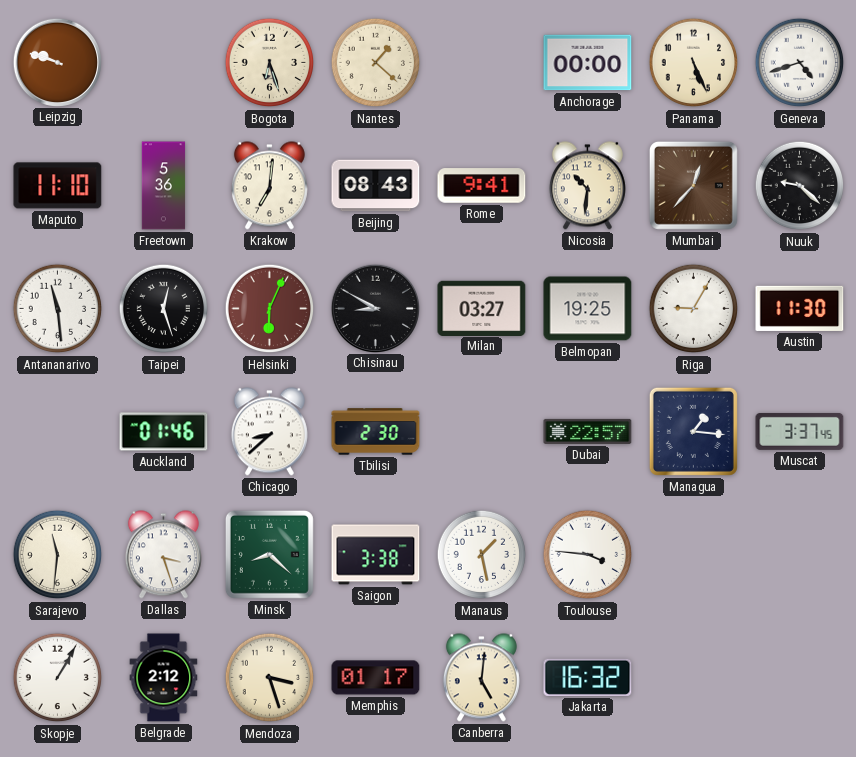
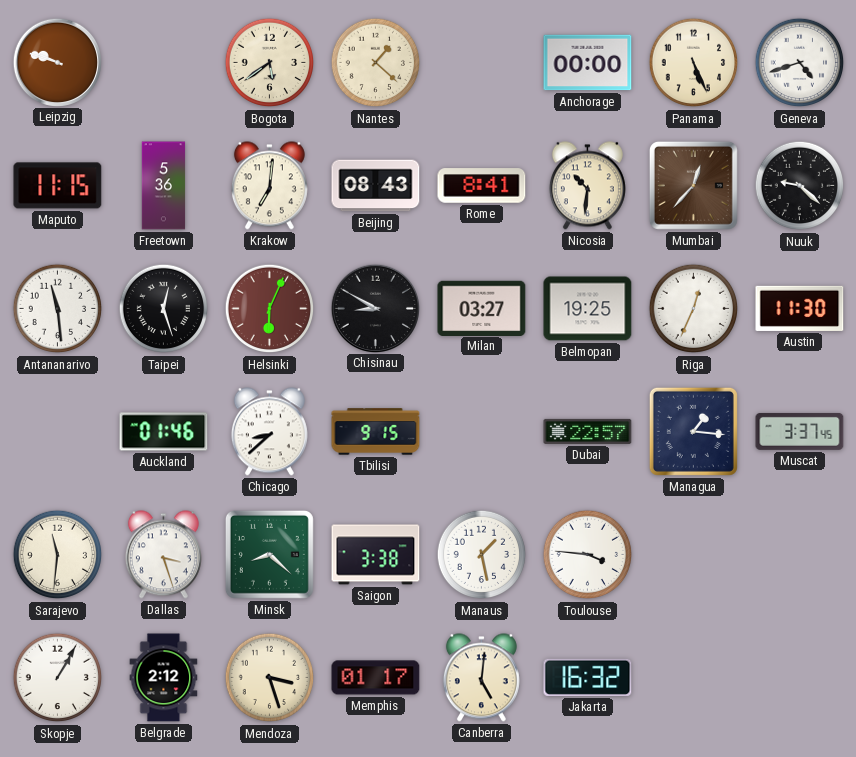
Bogota: 6:27 -> 5:39 (270, 63)
Maputo: 11:10 -> 11:15 (58, 186)
Rome: 9:41 -> 8:41 (482, 186)
Riga: 9:05 -> 12:34 (694, 309)
Tbilisi: 2:30 -> 9:15 (376, 432)
